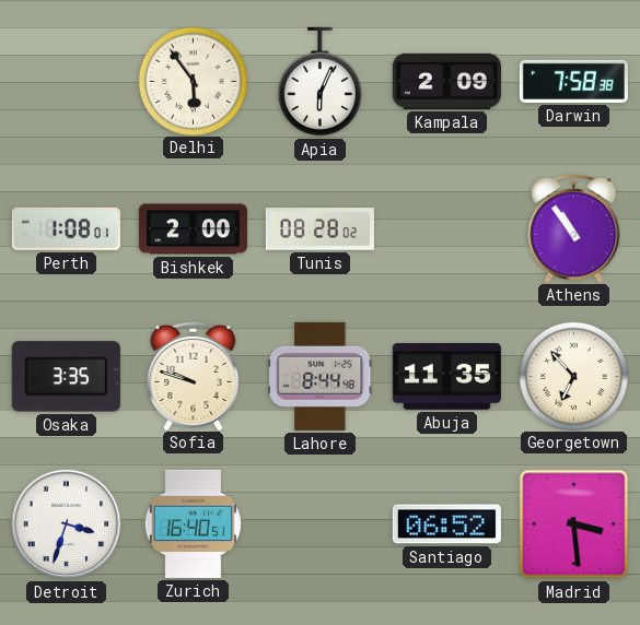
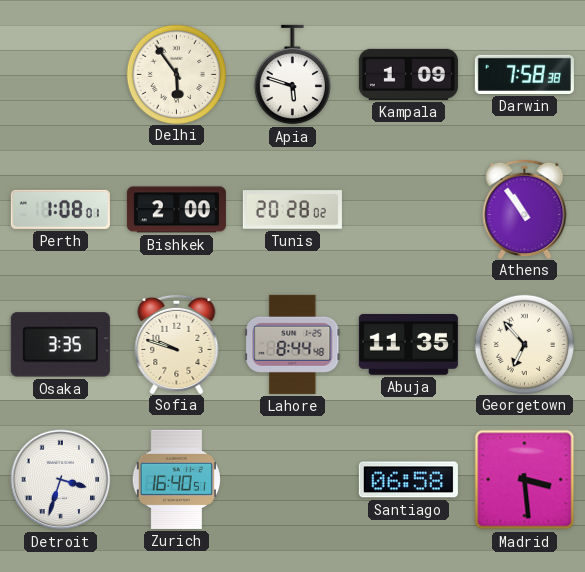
Apia: 6:04 -> 5:48 (292, 75)
Kampala: 2:09 -> 1:09 (408, 74)
Tunis: 08:28 -> 20:28 (292, 210)
Santiago: 06:52 -> 06:58 (408, 480)
